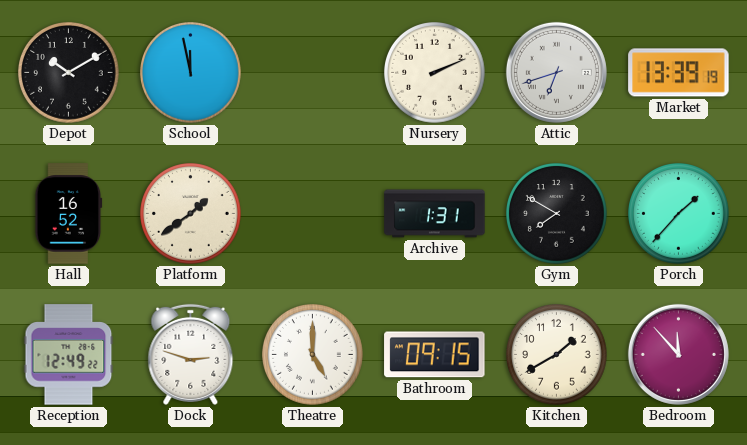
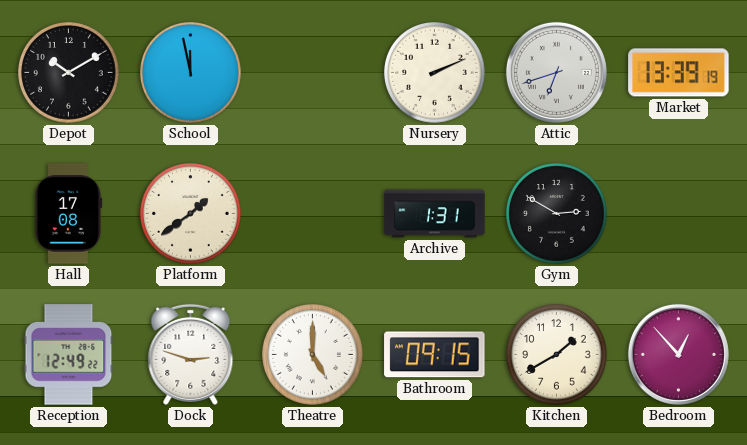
Hall: 16:52 -> 17:08 (69, 214)
Gym: 7:50 -> 2:50 (557, 214)
Porch: 1:37 -> none (679, 214)
Bedroom: 11:53 -> 12:53 (678, 354)
